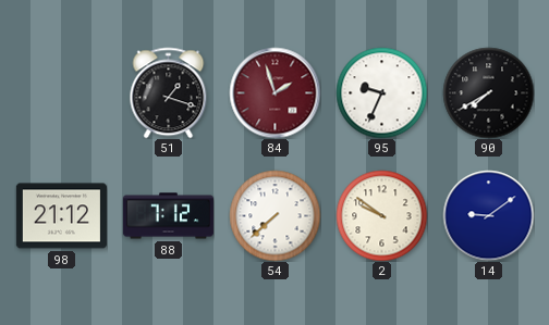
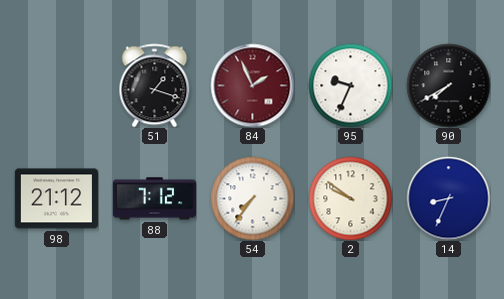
84: 1:57 -> 1:56 (252, 85)
54: 7:38 -> 7:36 (252, 198)
14: 9:09 -> 8:34 (448, 198)
